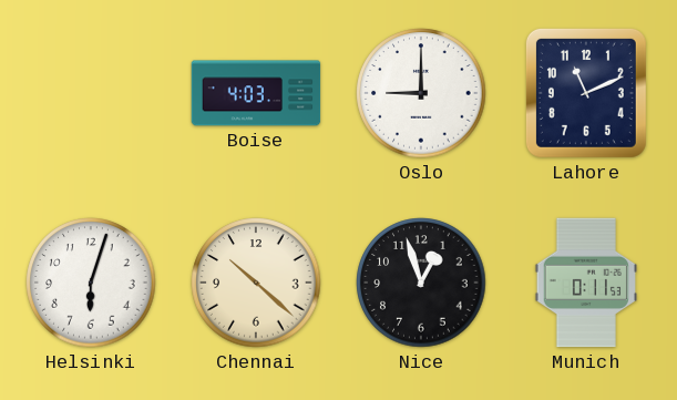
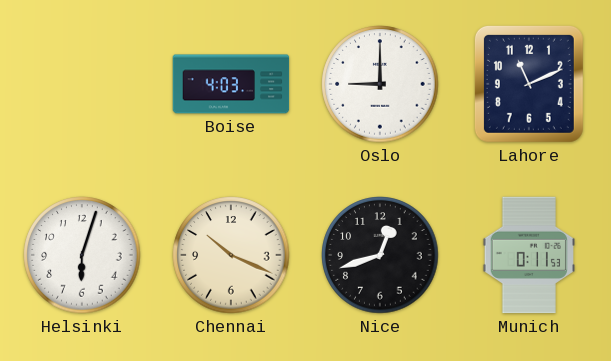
Chennai: 10:22 -> 10:19 (231, 255)
Nice: 12:57 -> 12:42 (380, 255)
